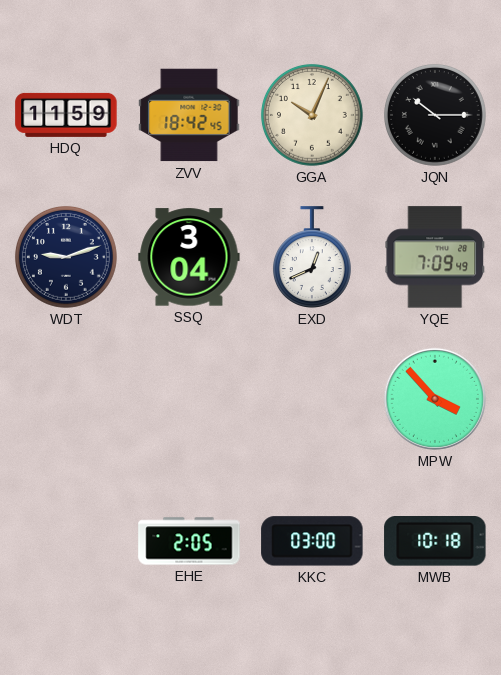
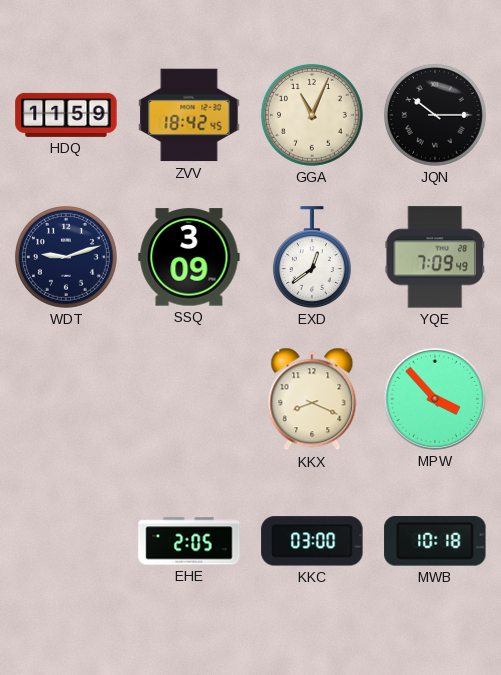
GGA: 10:04 -> 11:04 (312, 115)
SSQ: 3:04 -> 3:09 (189, 257)
EXD: 12:41 -> 12:39 (312, 257)
KKX: none -> 8:19 (312, 399)
